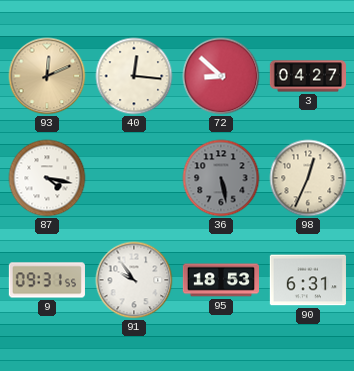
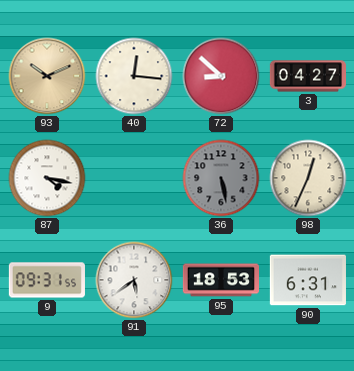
93: 12:11 -> 10:11 (47, 76)
91: 9:54 -> 5:39 (134, 280)
